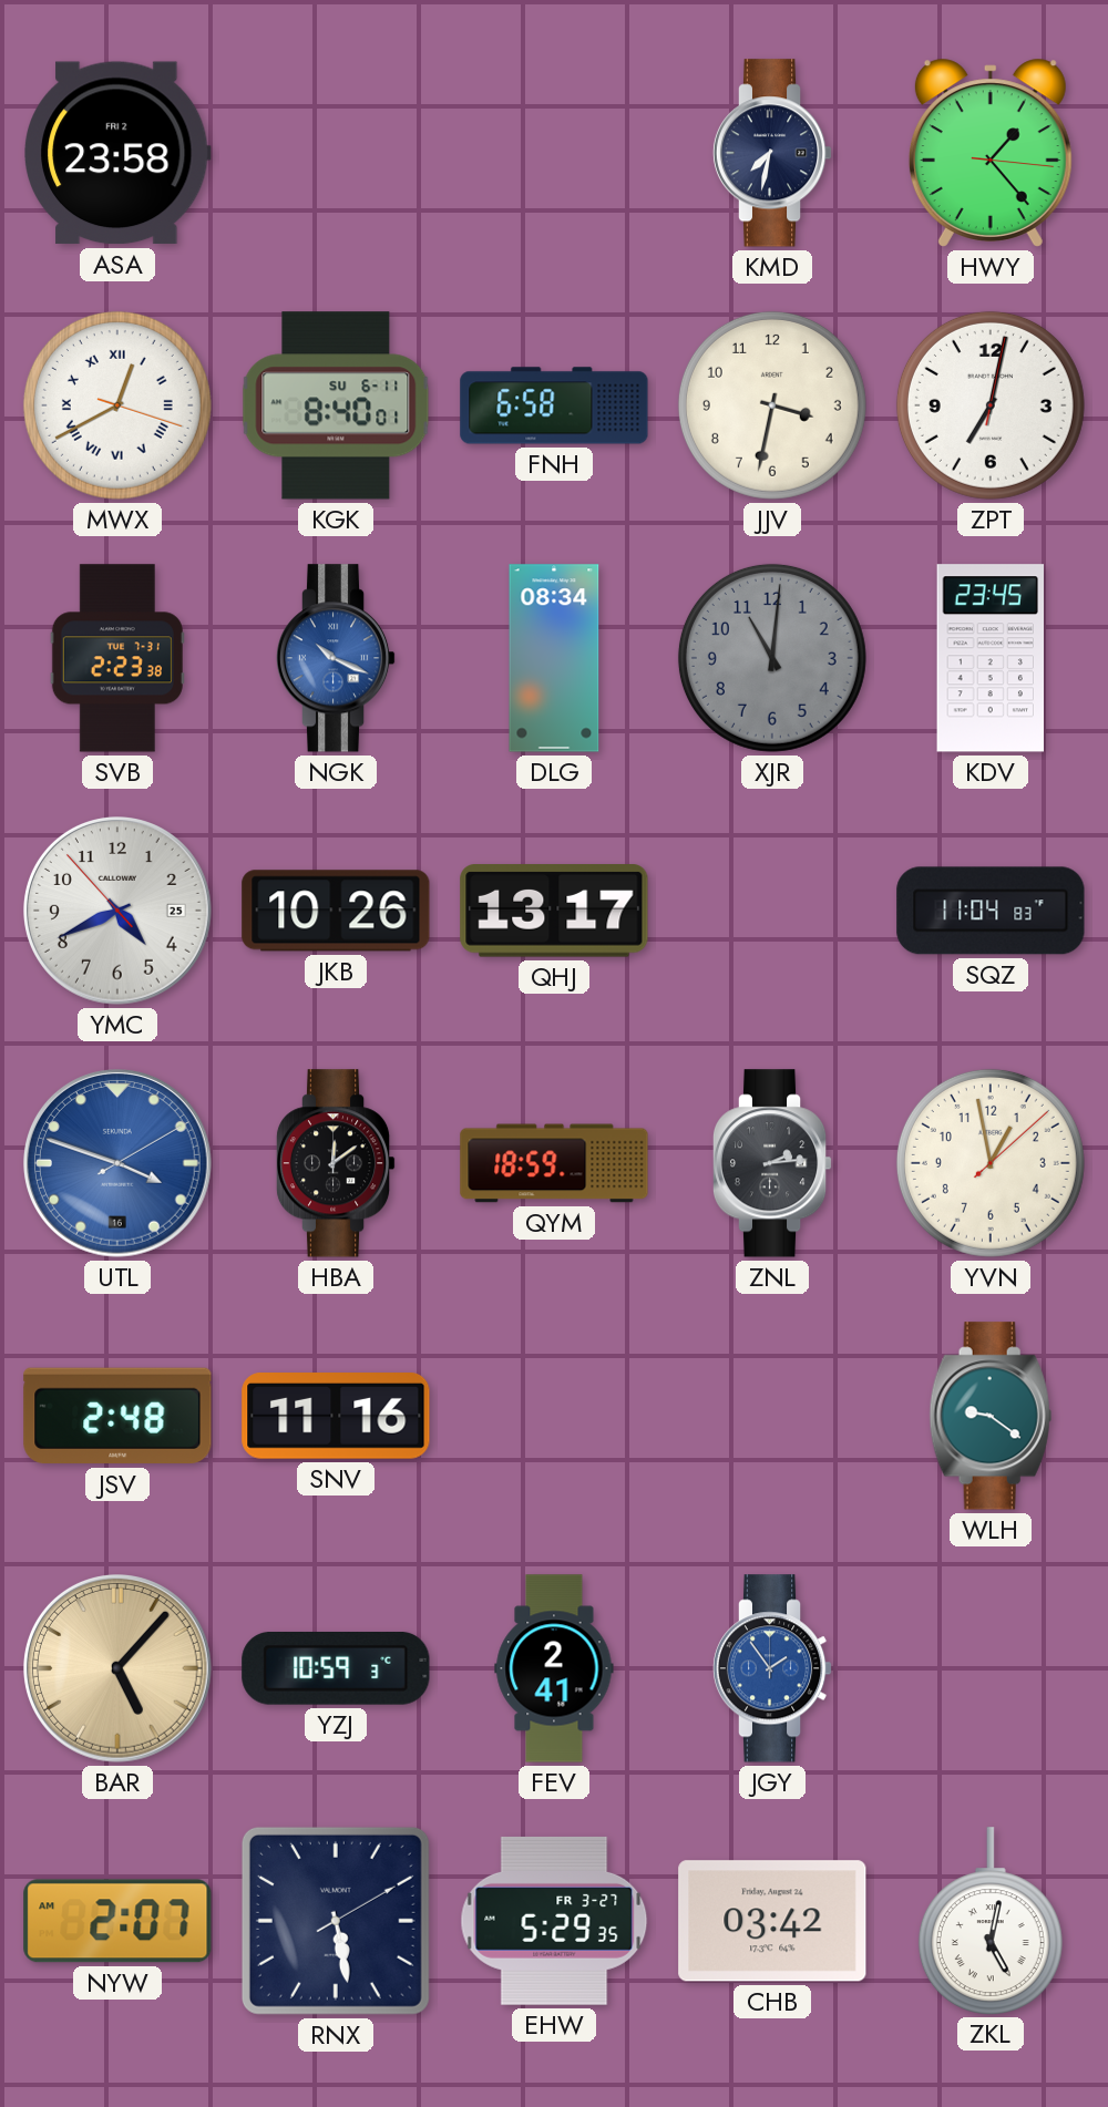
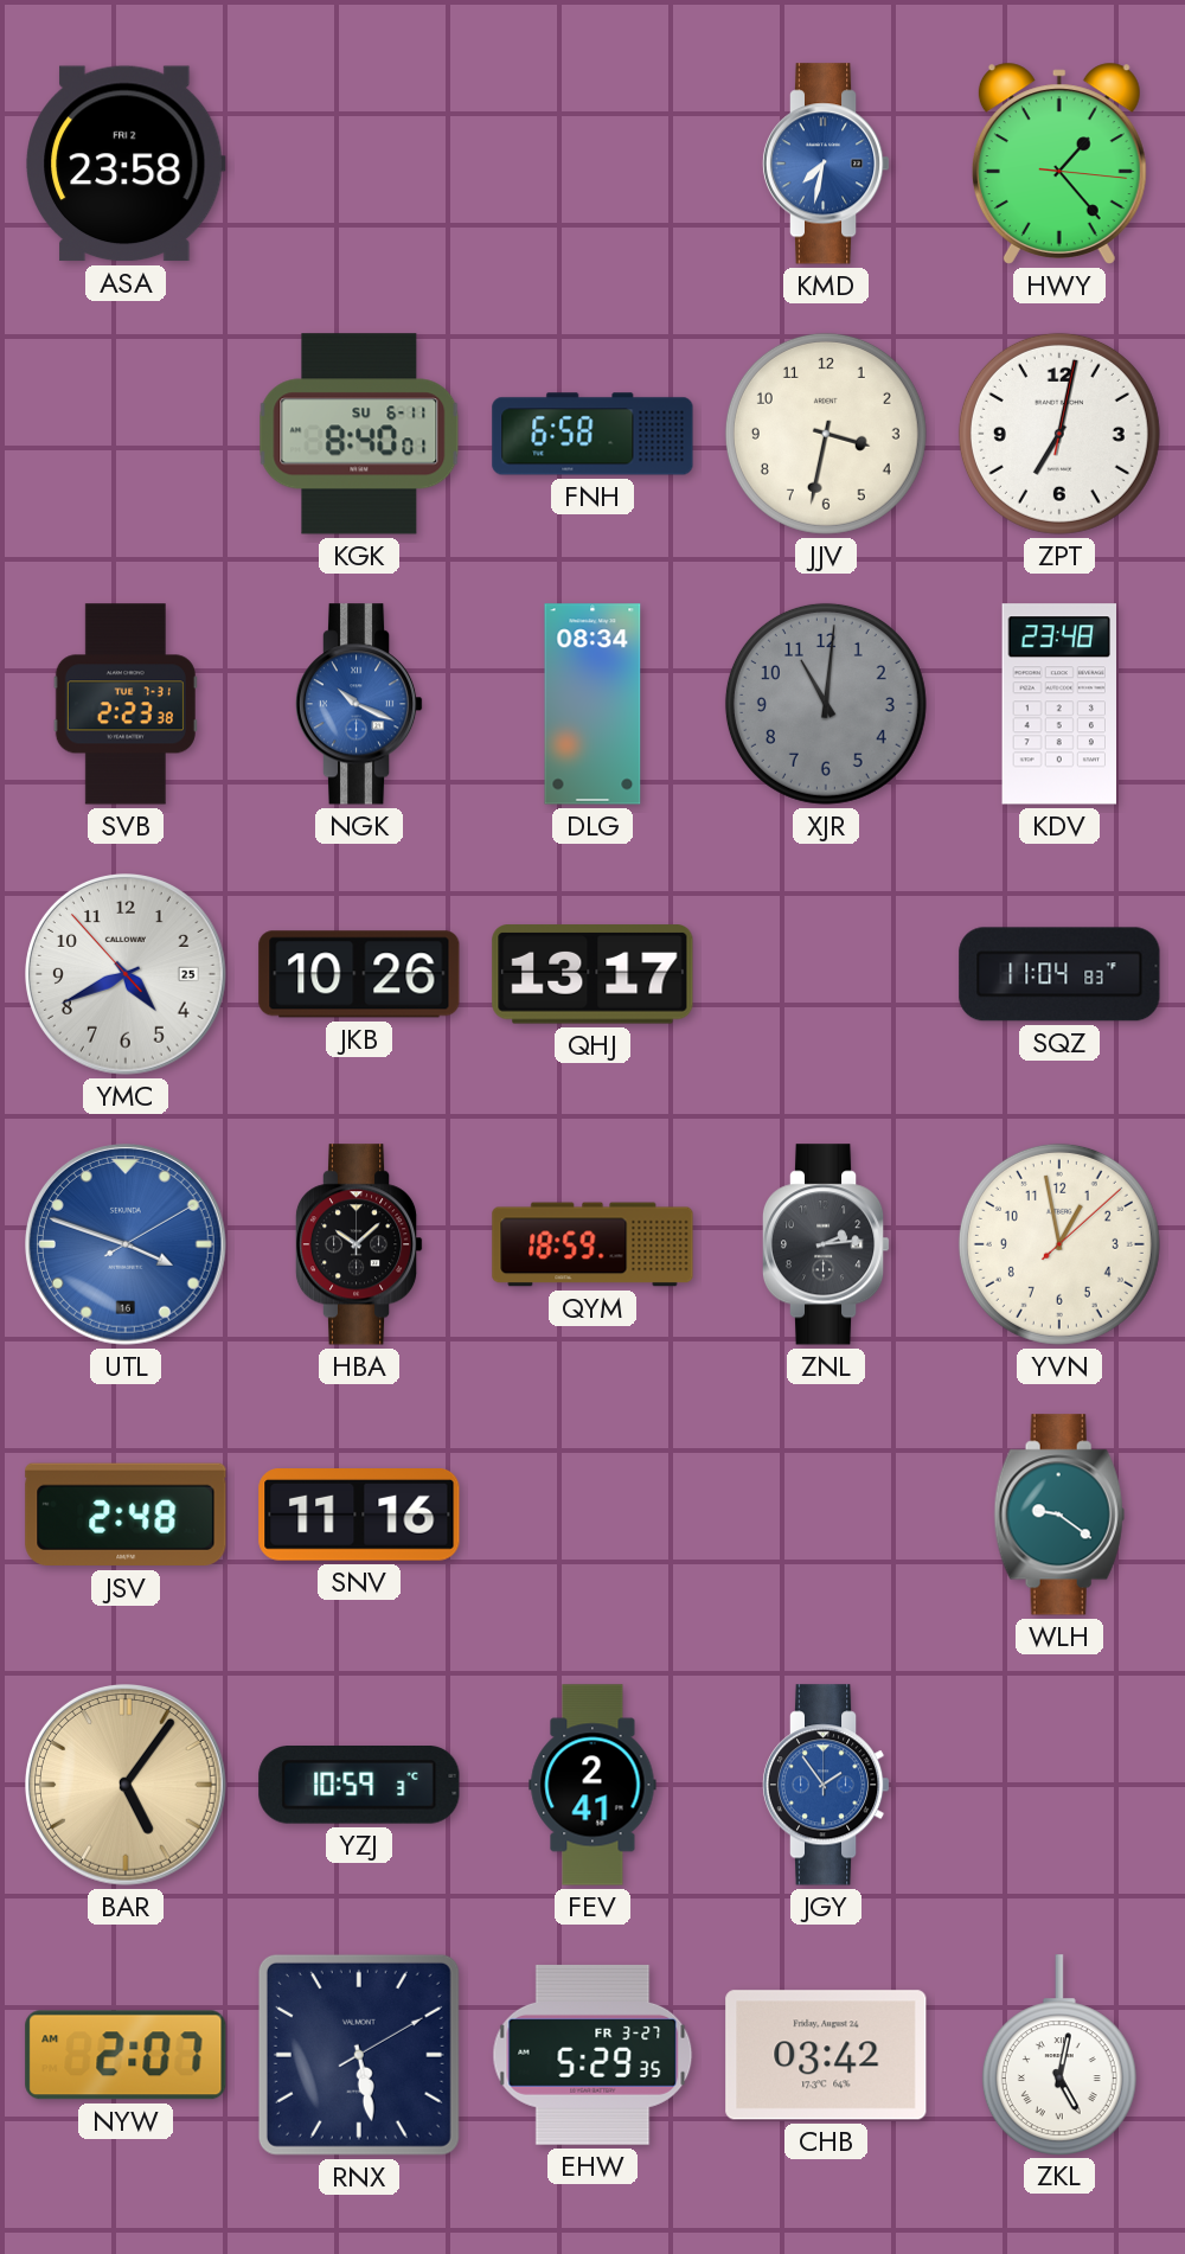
KMD dial: navy -> blue (826, 164)
MWX: 12:40 -> none (117, 405)
KDV: 23:45 -> 23:48 (1058, 704)
HBA: 12:09 -> 10:08 (359, 1244)
BAR: 5:07 -> 5:06 (127, 1786)
